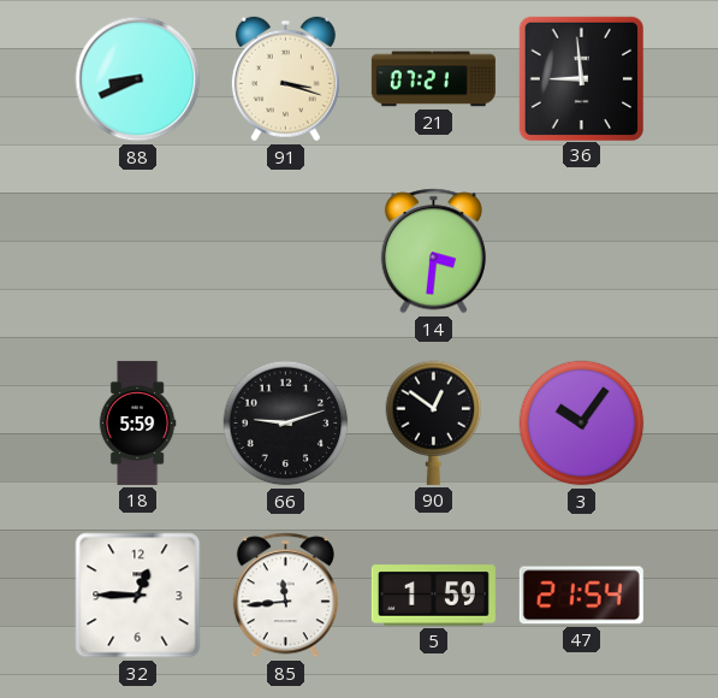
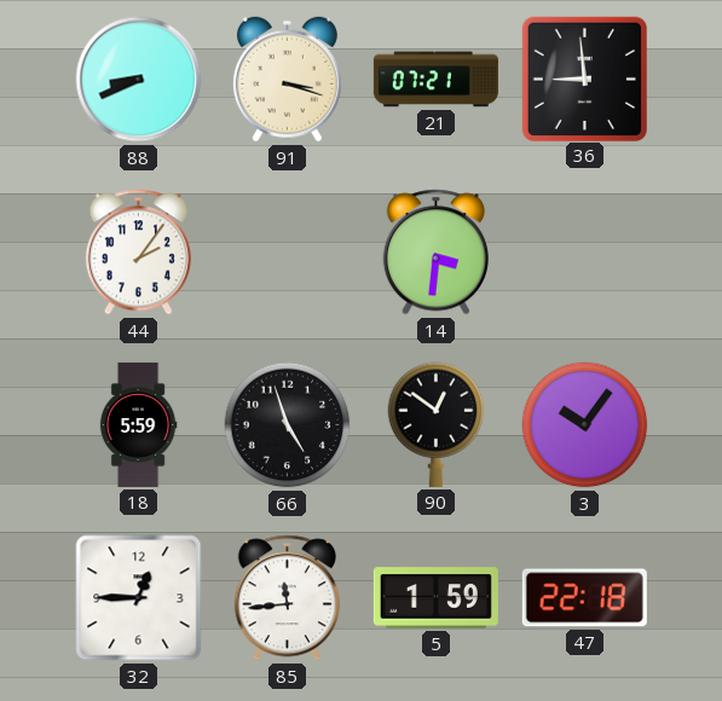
44: none -> 2:06 (138, 253)
66: 9:12 -> 4:57 (288, 425)
47: 21:54 -> 22:18 (584, 598)
